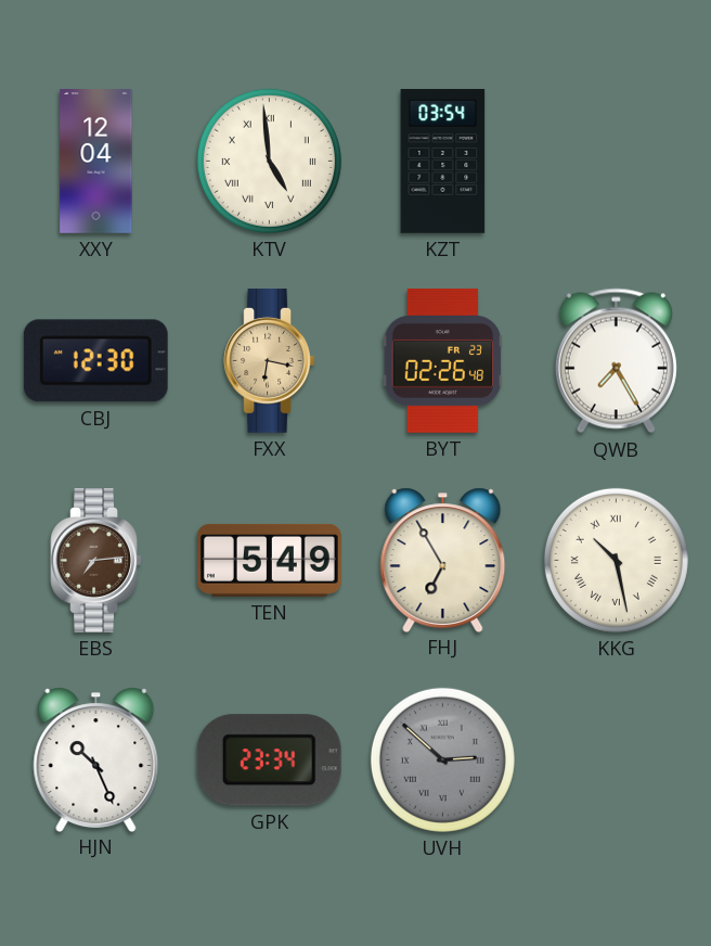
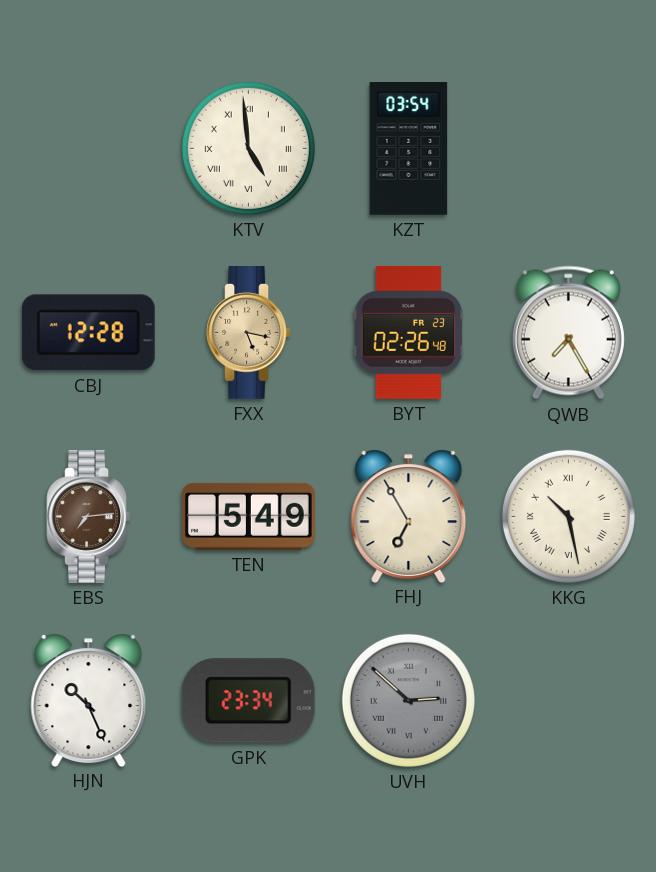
XXY: 12:04 -> none (96, 162)
CBJ: 12:30 -> 12:28 (88, 333)
FXX: 6:17 -> 5:17 (249, 333)
